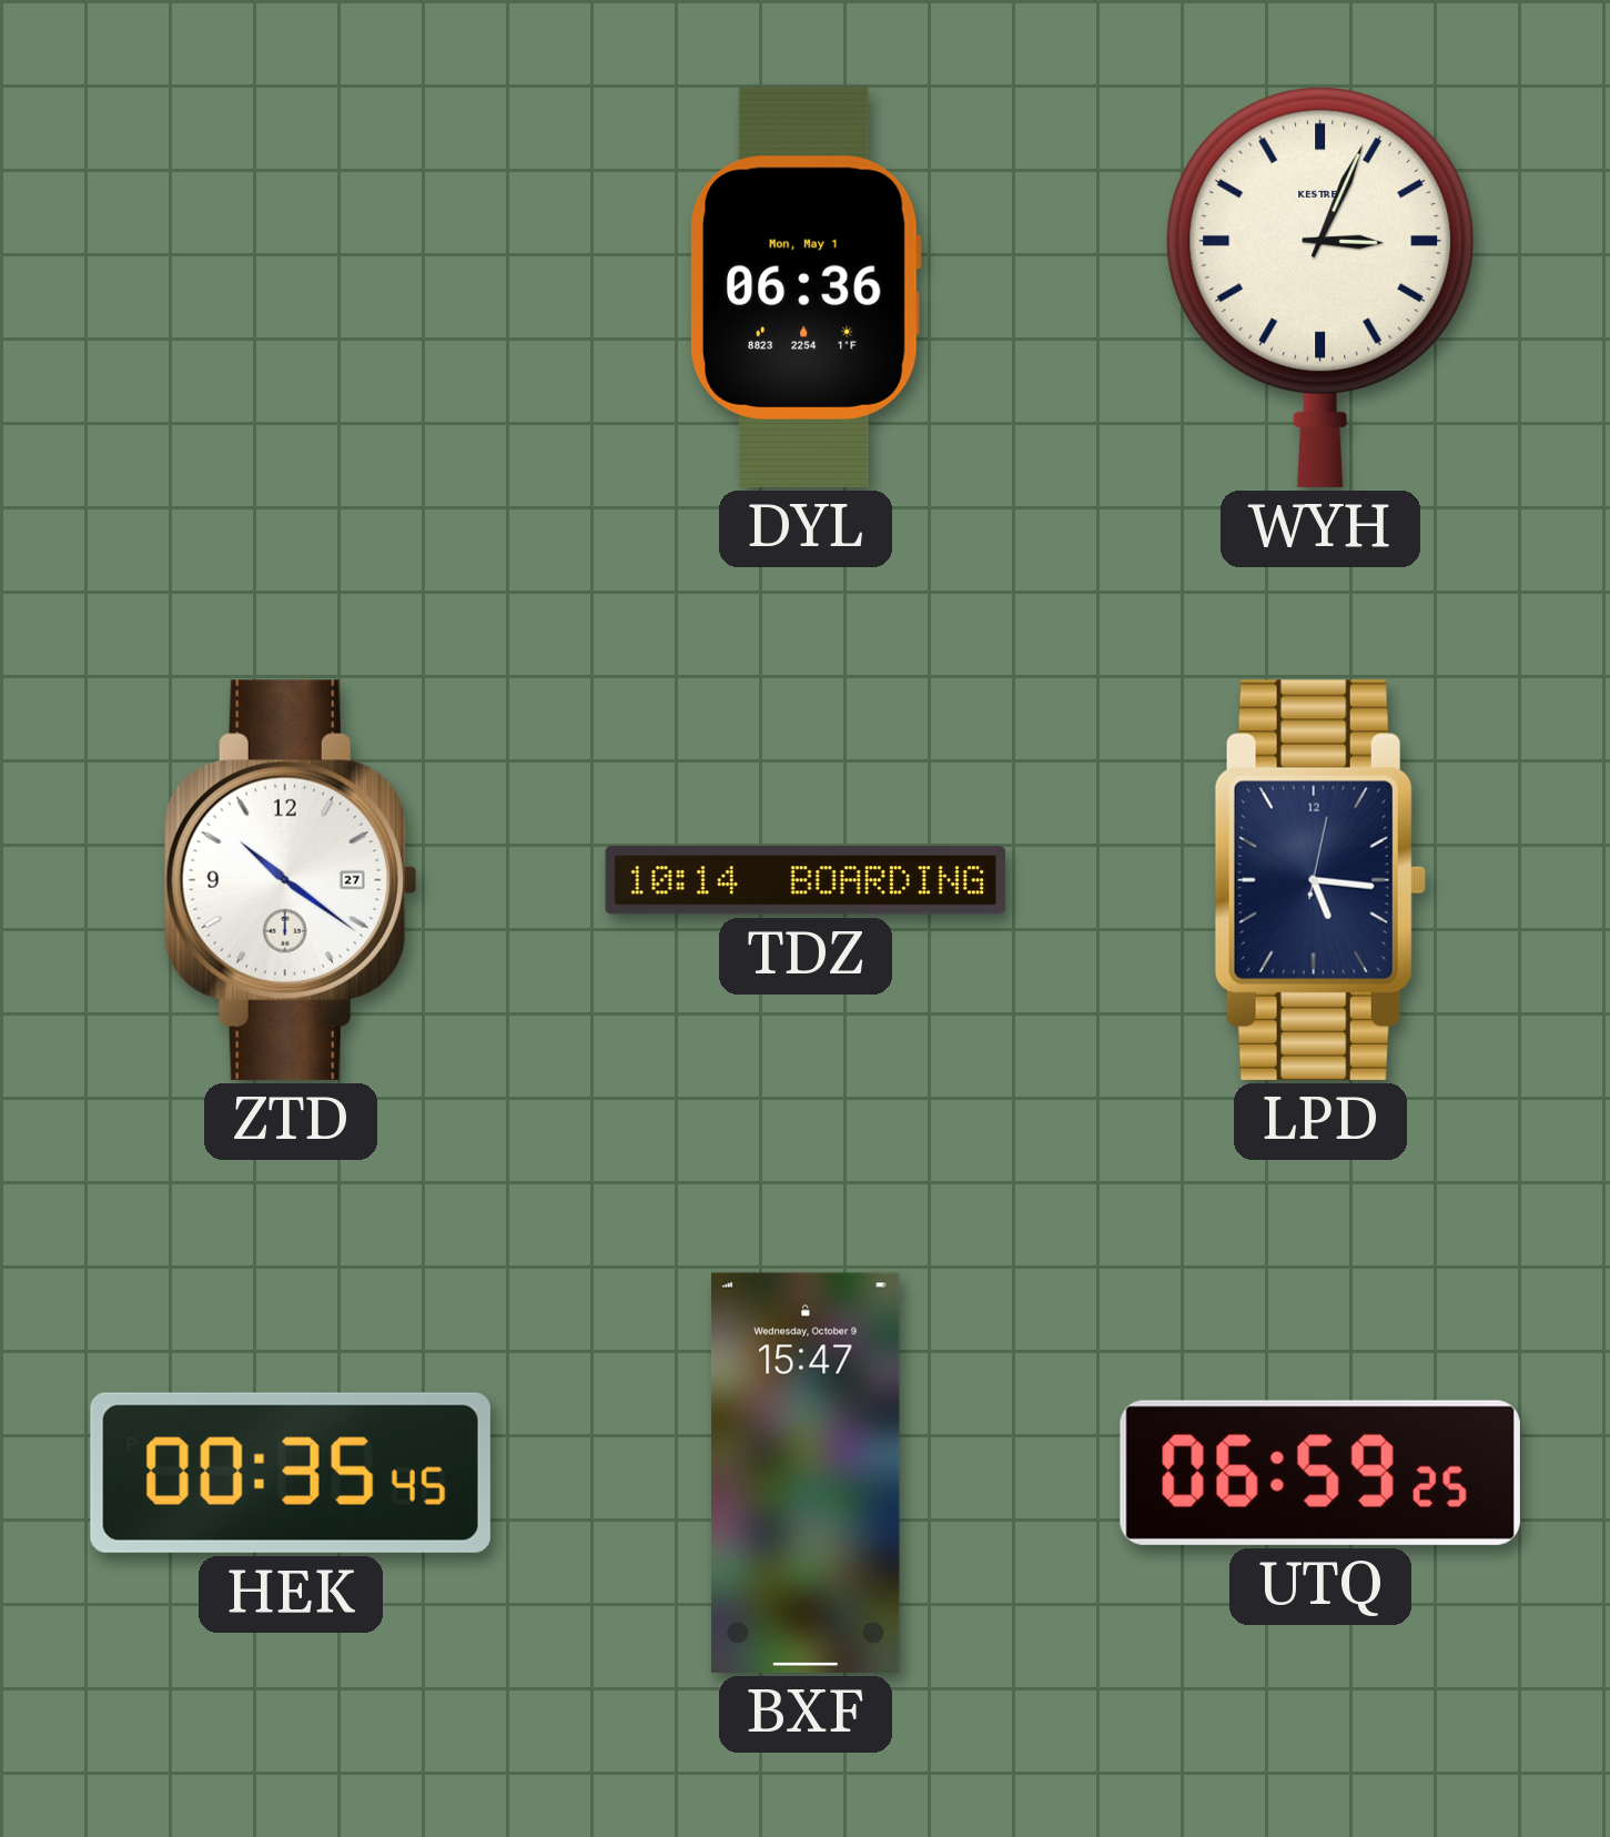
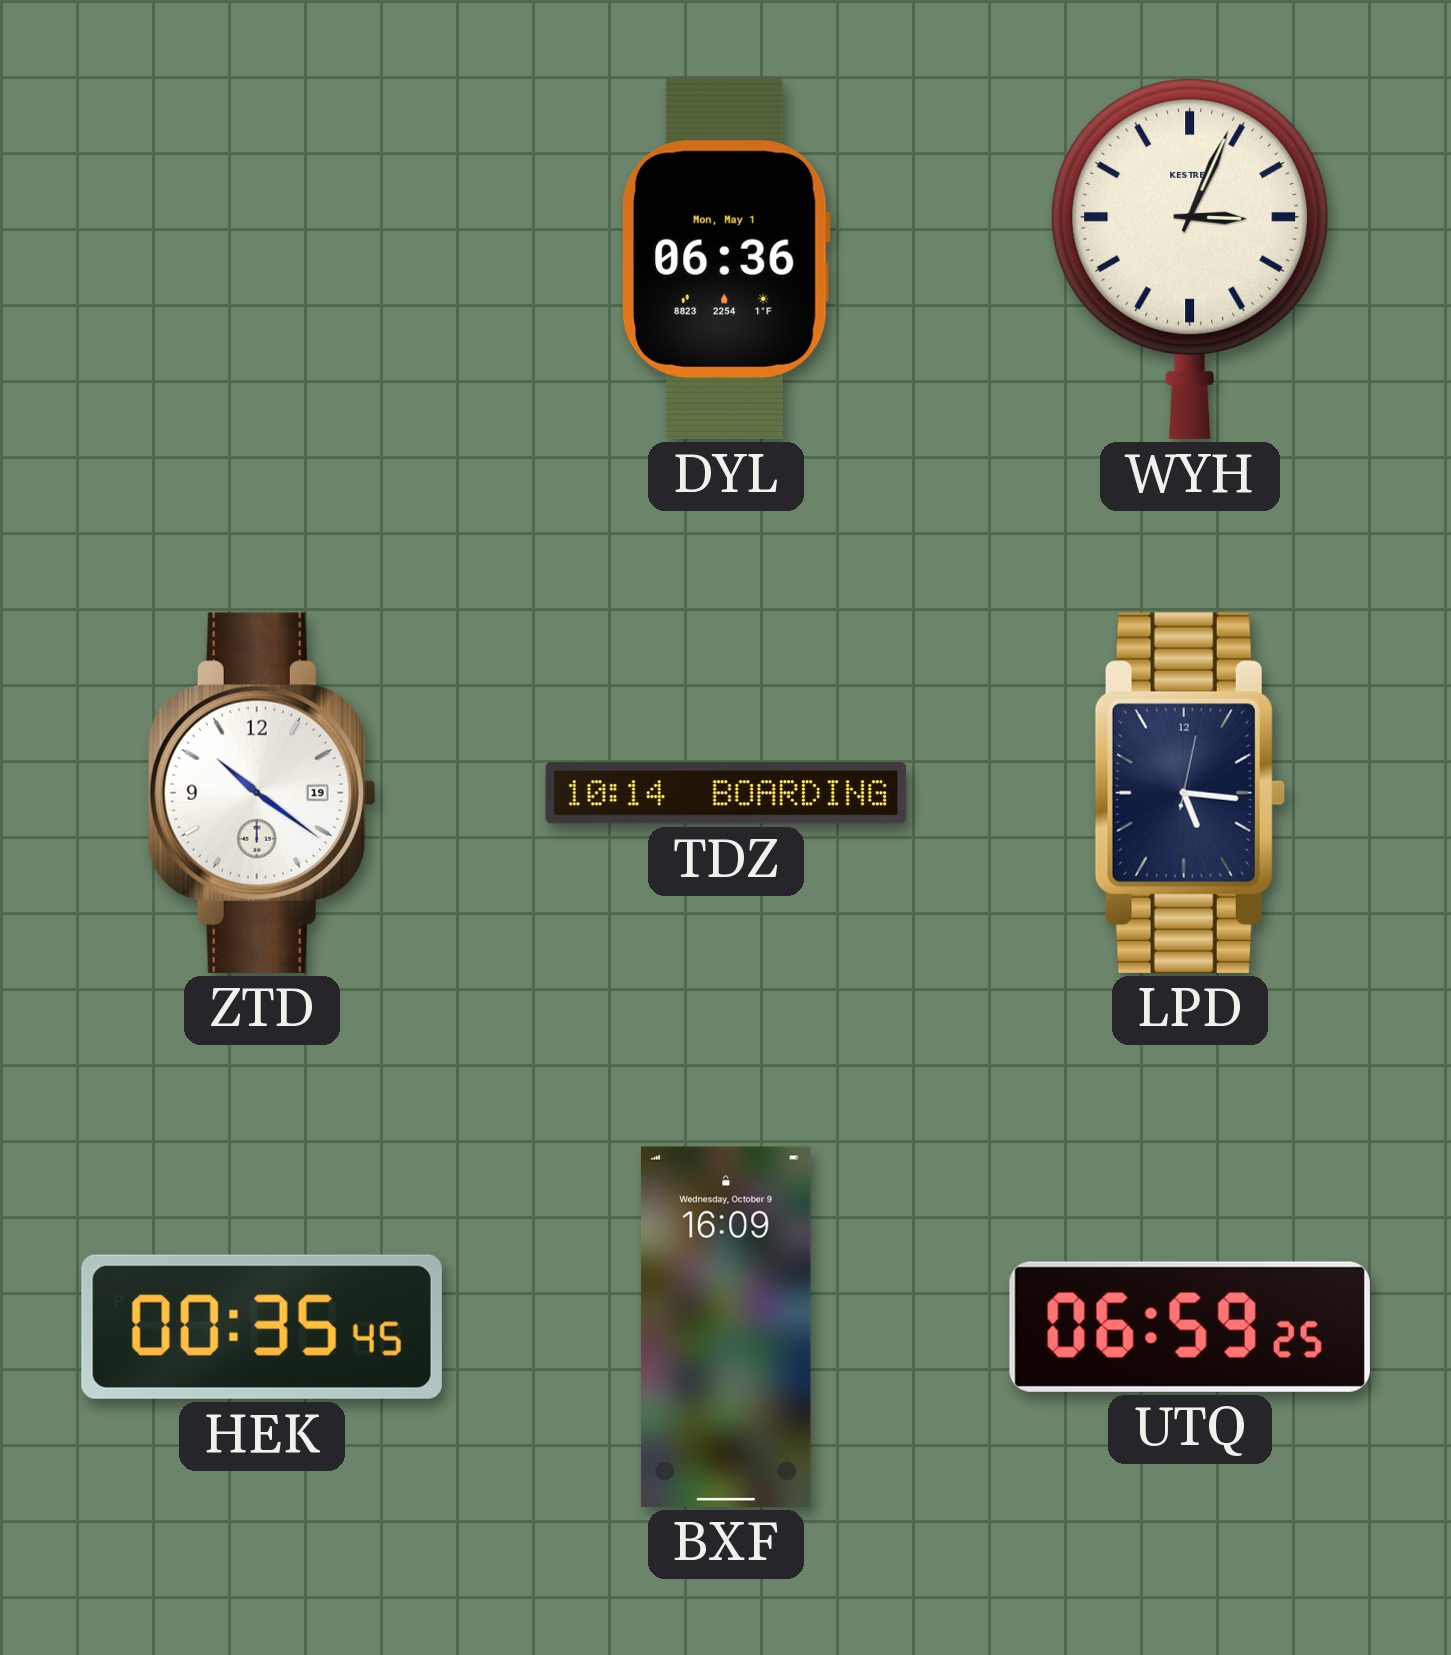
ZTD date: 27 -> 19 (262, 793)
BXF: 15:47 -> 16:09 (726, 1327)
